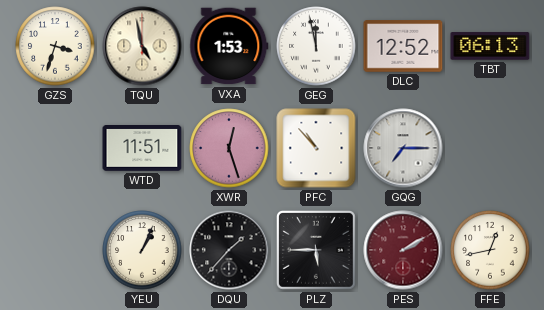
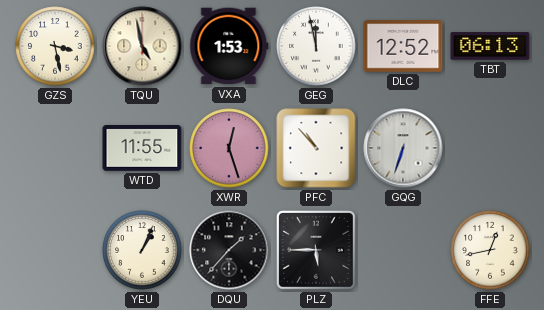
GZS: 3:33 -> 3:28 (55, 46)
WTD: 11:51 -> 11:55 (142, 149)
GQG: 7:15 -> 6:33 (403, 148)
PES: 2:10 -> none (403, 250)
